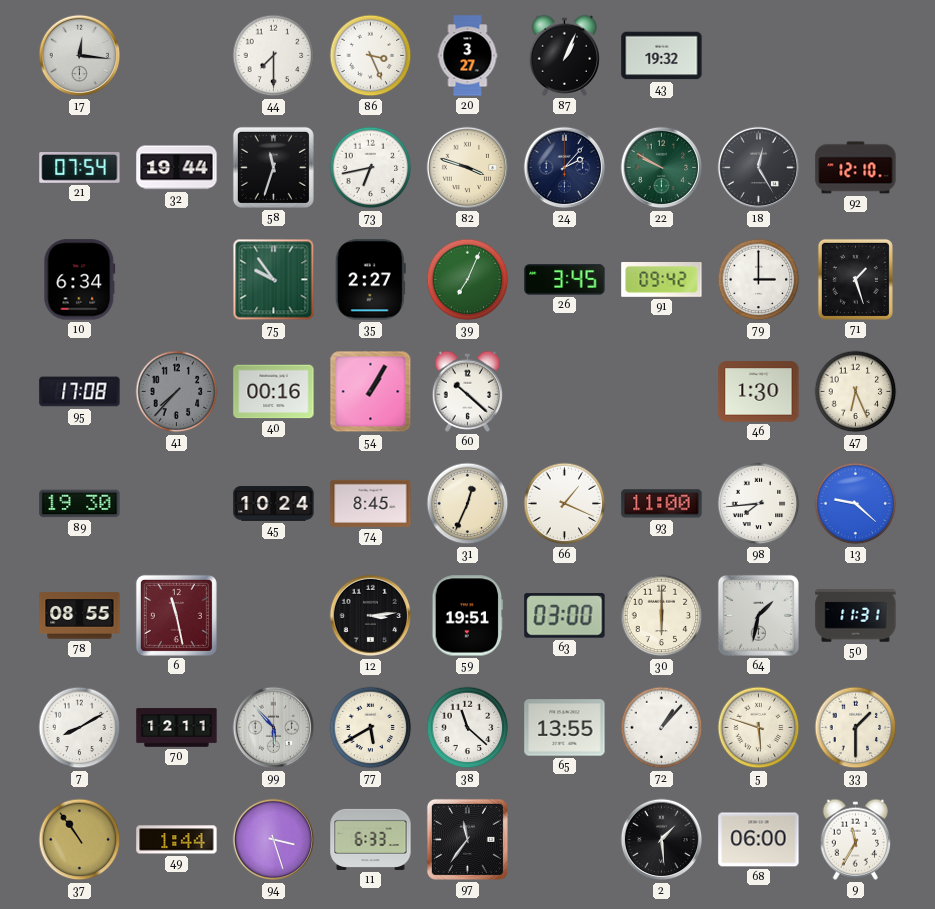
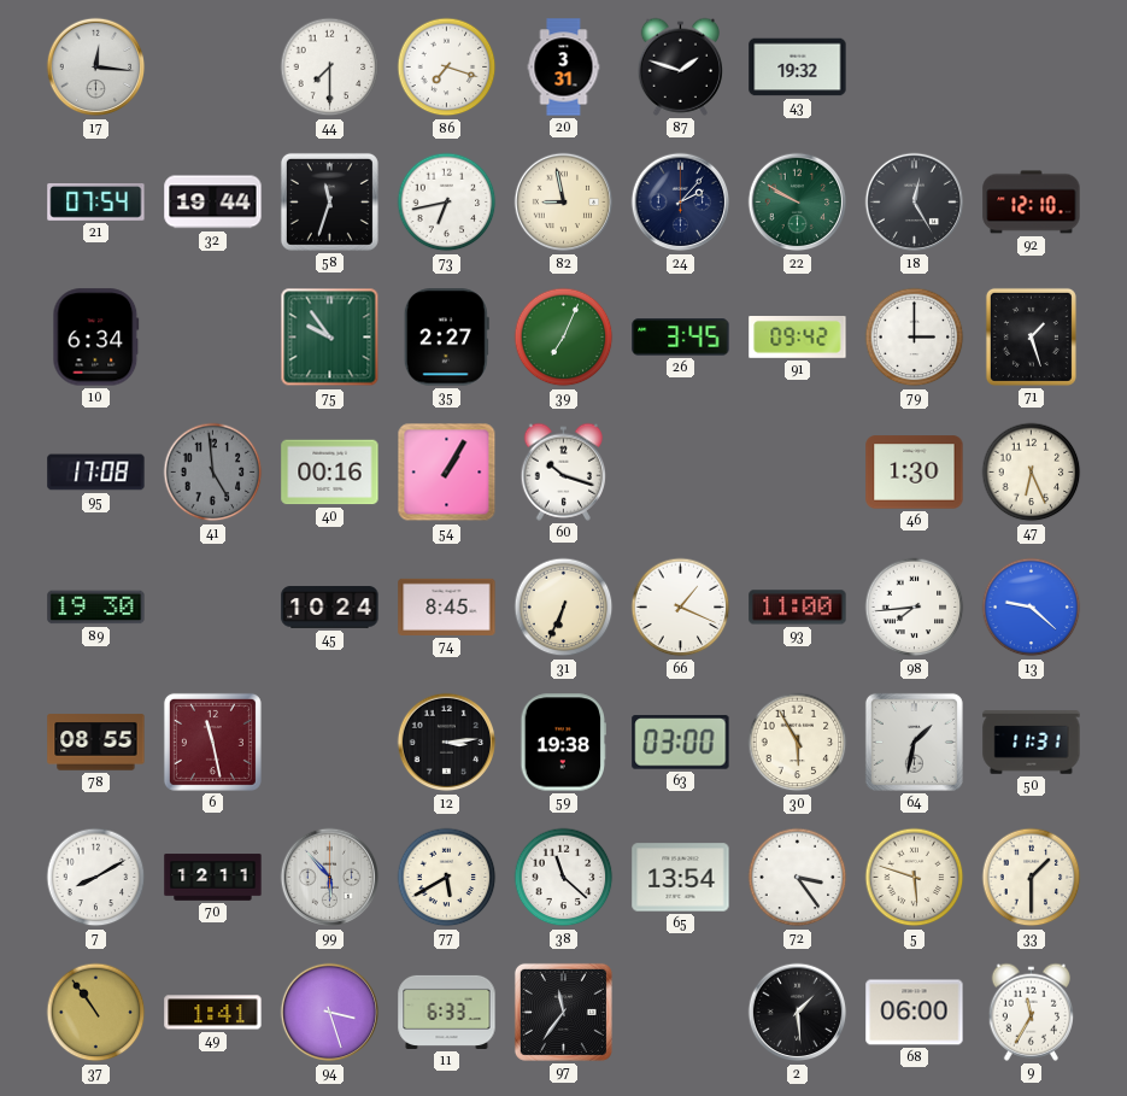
86: 3:26 -> 7:18 (447, 68)
20: 3:27 -> 3:31 (564, 68)
87: 1:04 -> 1:48 (680, 66)
82: 3:48 -> 8:58 (564, 203)
41: 7:37 -> 4:59 (213, 473)
60: 10:22 -> 10:18 (563, 471)
31: 12:34 -> 6:34 (564, 608)
59: 19:51 -> 19:38 (563, 743)
30: 6:00 -> 5:55 (798, 743)
65: 13:55 -> 13:54 (681, 878)
72: 1:07 -> 3:24 (798, 878)
49: 1:44 -> 1:41 (213, 1013)
